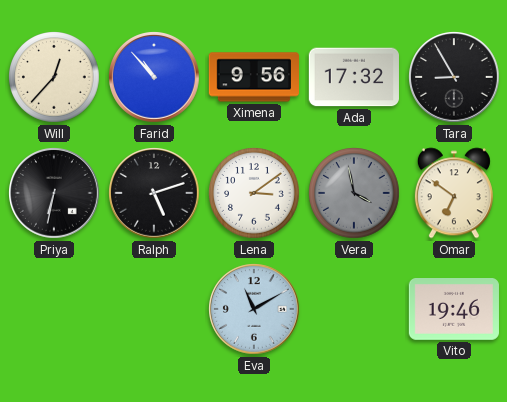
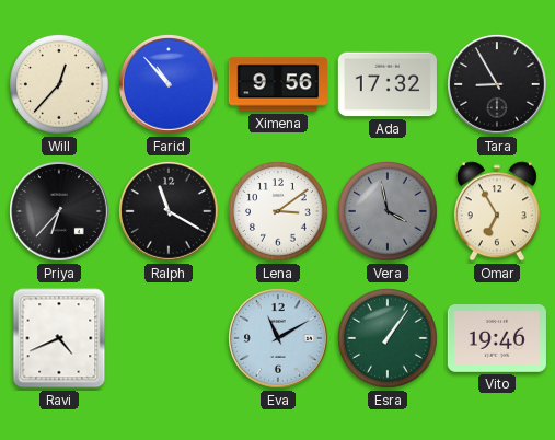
Priya: 6:32 -> 6:37 (60, 212)
Ralph: 5:12 -> 11:20 (170, 212)
Omar: 6:51 -> 6:55 (497, 211)
Ravi: none -> 4:41 (59, 338)
Esra: none -> 1:06 (388, 338)
